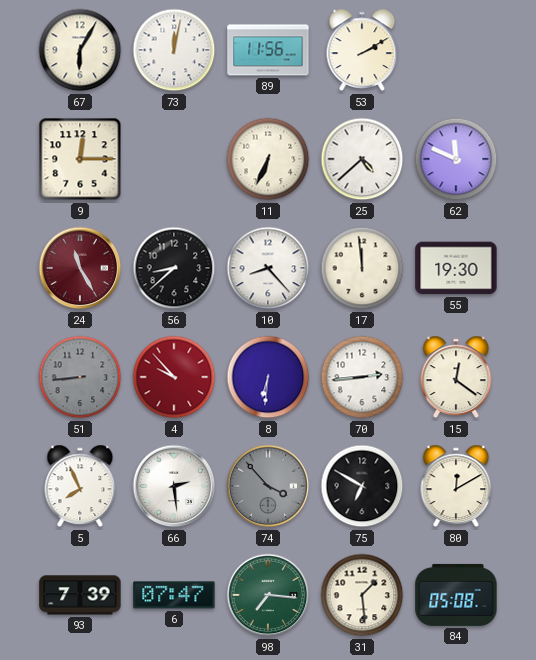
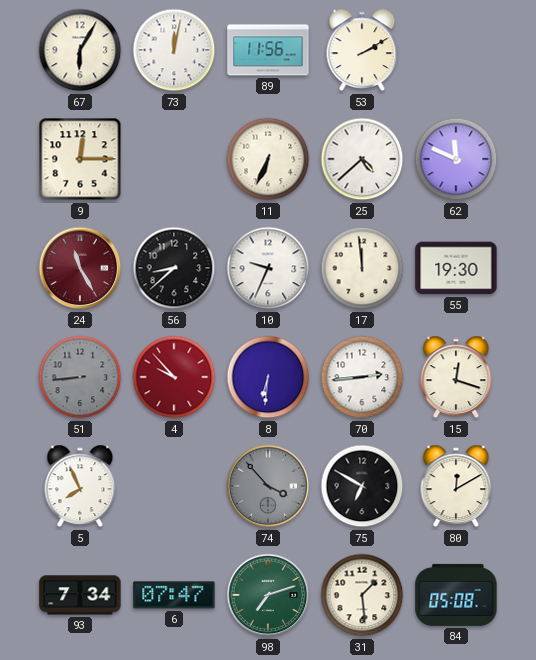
10: 8:23 -> 9:34 (268, 268)
15: 12:21 -> 12:18 (456, 377)
66: 2:29 -> none (174, 486)
93: 7:39 -> 7:34 (80, 595)
98: 7:16 -> 7:12 (268, 595)
